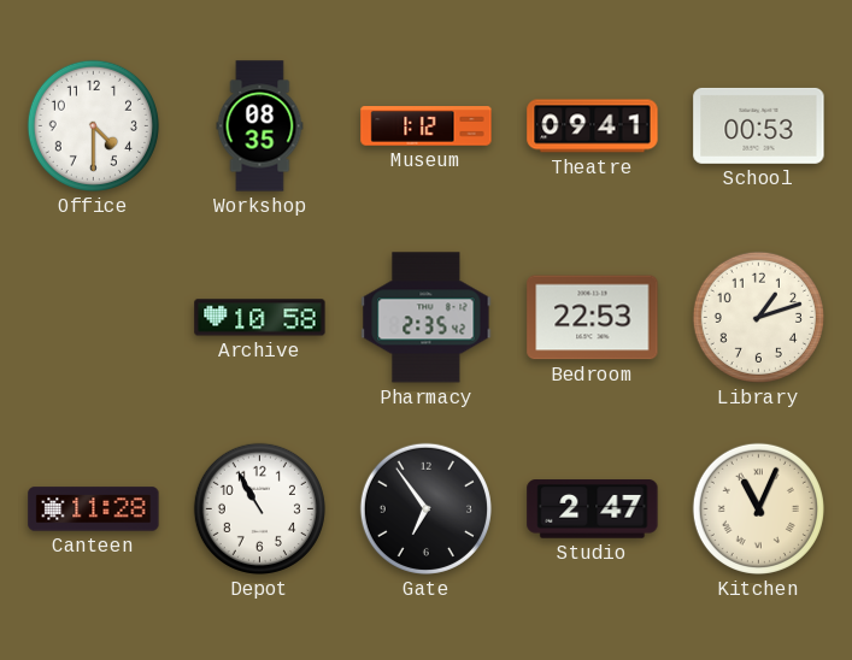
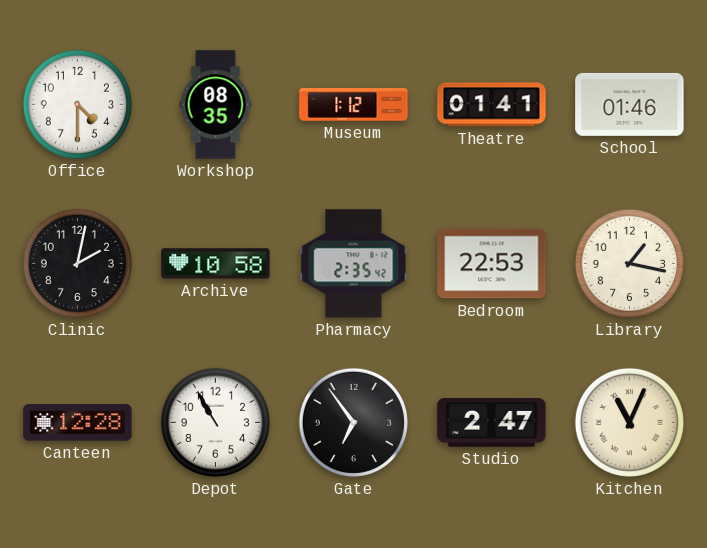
Theatre: 09:41 -> 01:41 (492, 105)
School: 00:53 -> 01:46 (630, 104)
Clinic: none -> 2:02 (77, 263)
Library: 1:12 -> 1:17 (629, 263)
Canteen: 11:28 -> 12:28 (78, 423)
